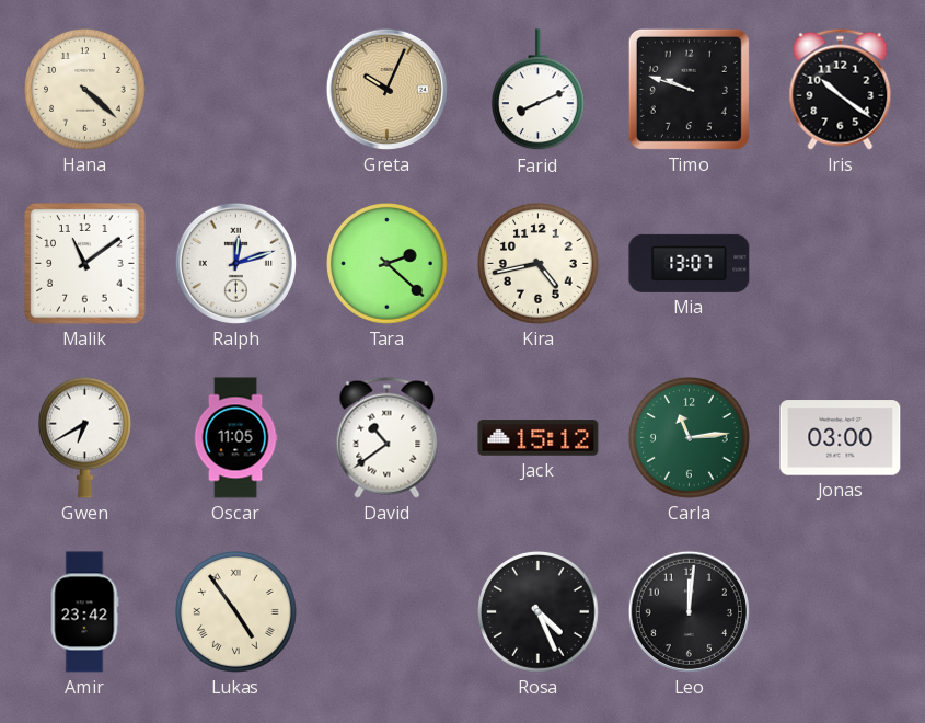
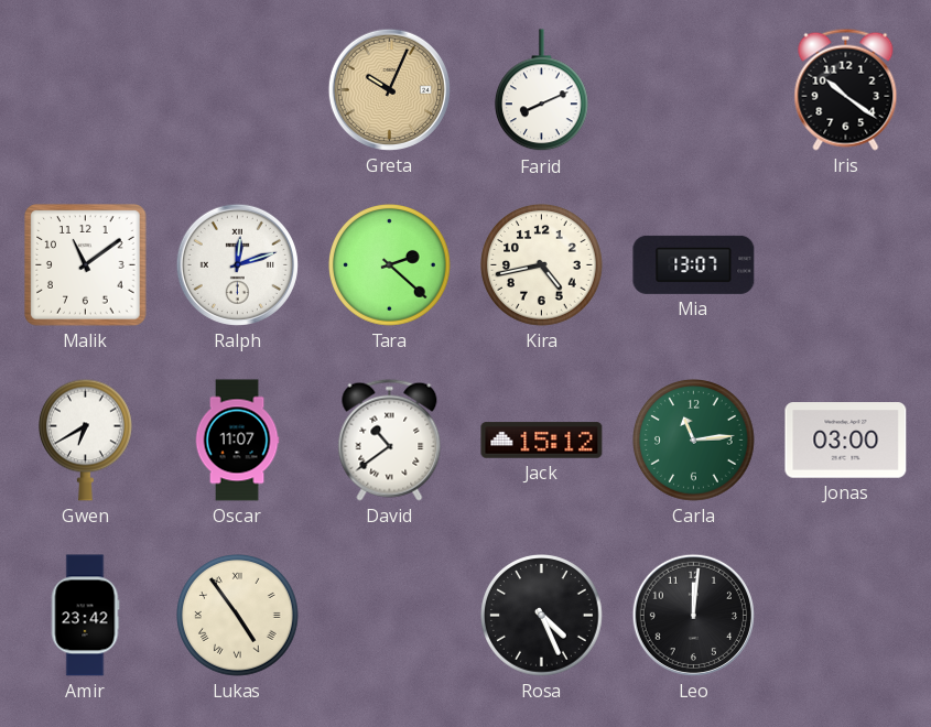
Hana: 4:22 -> none (85, 90)
Timo: 9:48 -> none (689, 89)
Oscar: 11:05 -> 11:07 (237, 441)
